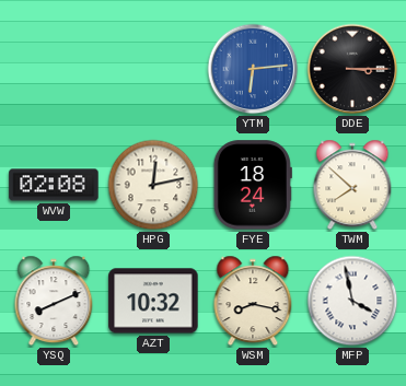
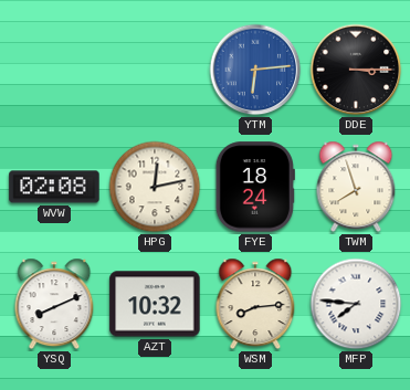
TWM: 7:52 -> 7:57 (356, 187)
WSM: 8:17 -> 8:14 (255, 304)
MFP: 3:58 -> 7:46 (356, 304)
